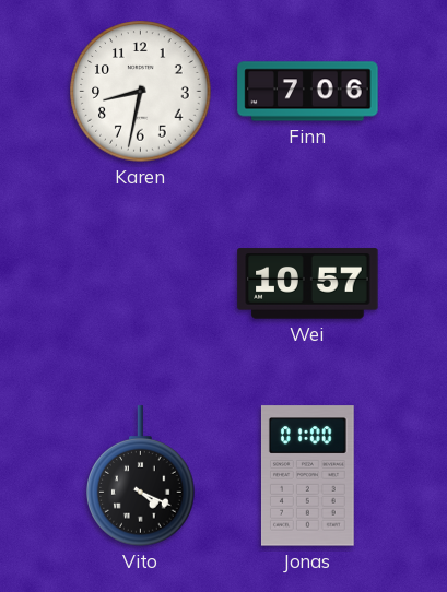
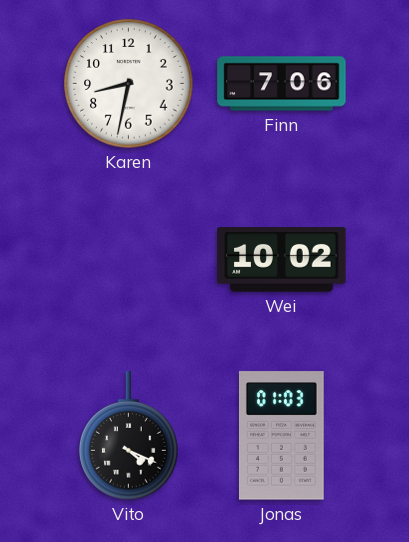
Wei: 10:57 -> 10:02 (282, 260)
Jonas: 01:00 -> 01:03 (281, 436)
